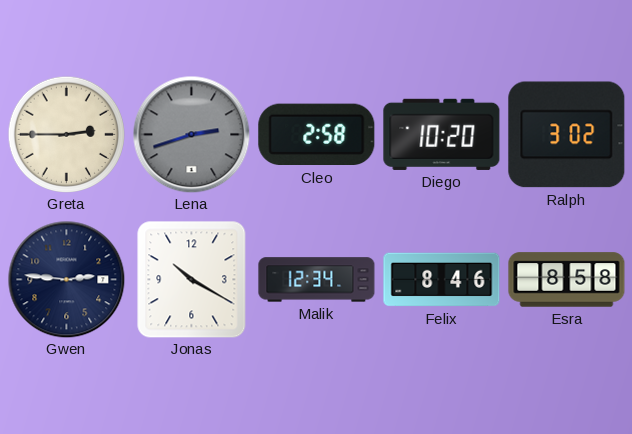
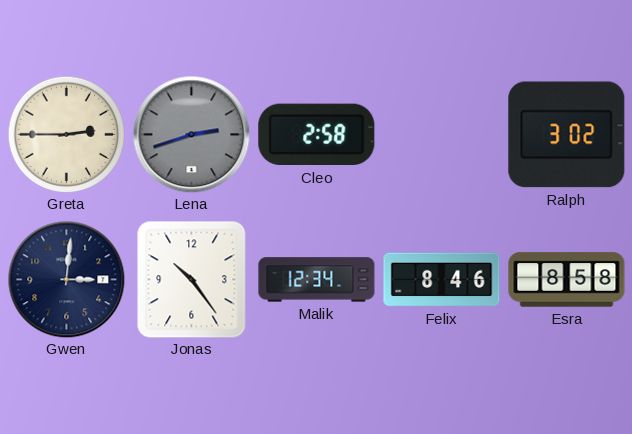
Diego: 10:20 -> none (442, 134)
Gwen: 2:46 -> 3:01 (66, 279)
Jonas: 10:20 -> 10:24 (192, 280)
